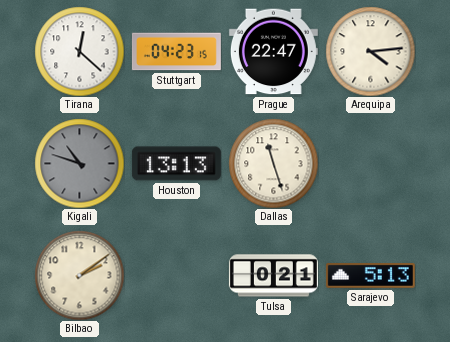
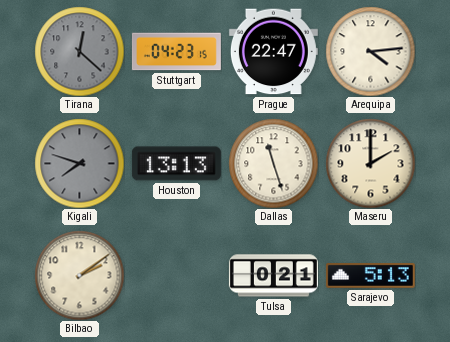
Tirana dial: white -> grey (79, 51)
Kigali: 10:48 -> 7:48 (79, 163)
Maseru: none -> 2:00 (370, 163)
